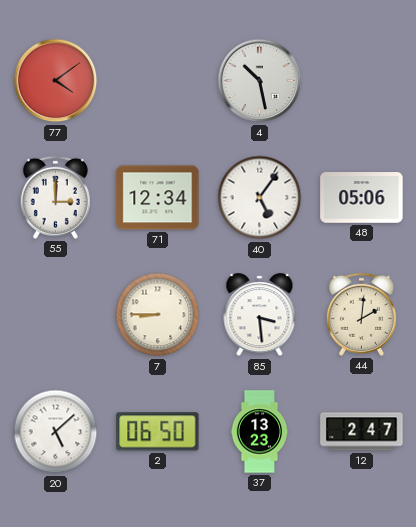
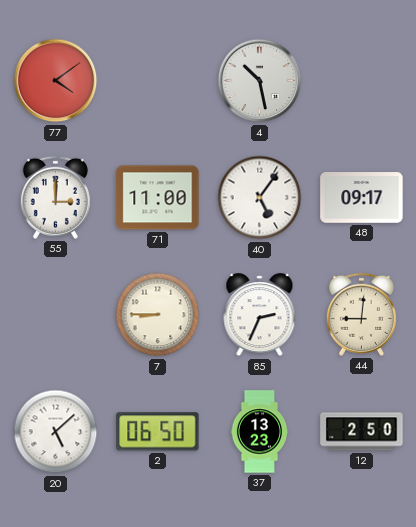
71: 12:34 -> 11:00 (158, 198)
48: 05:06 -> 09:17 (362, 198)
85: 3:29 -> 2:34 (260, 315)
44: 2:01 -> 9:01 (361, 314)
12: 2:47 -> 2:50 (362, 432)
